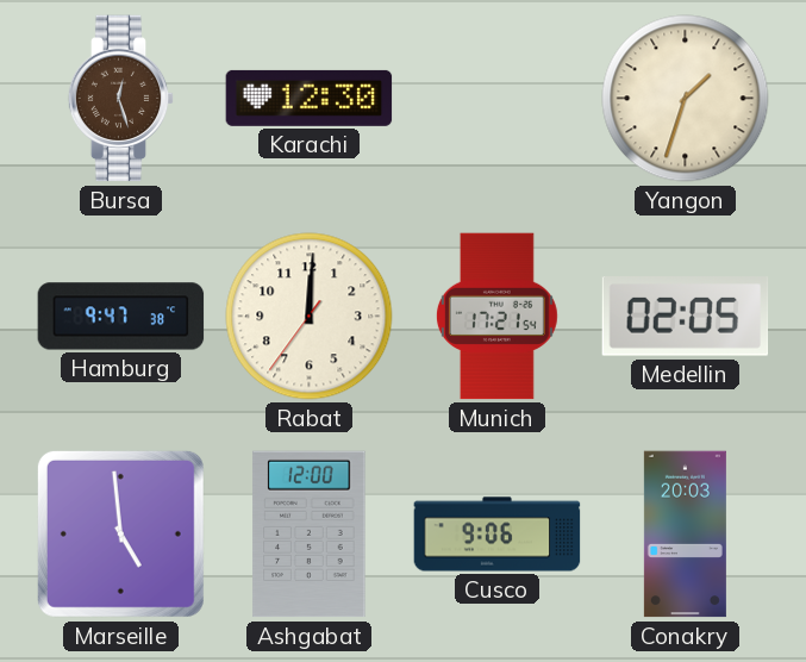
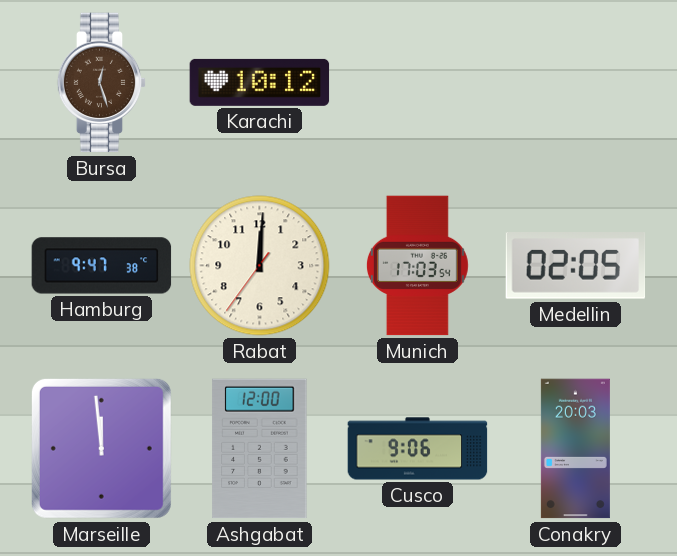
Karachi: 12:30 -> 10:12 (260, 82)
Yangon: 1:33 -> none (686, 99)
Munich: 17:21 -> 17:03 (417, 266)
Marseille: 4:59 -> 11:59 (101, 448)
